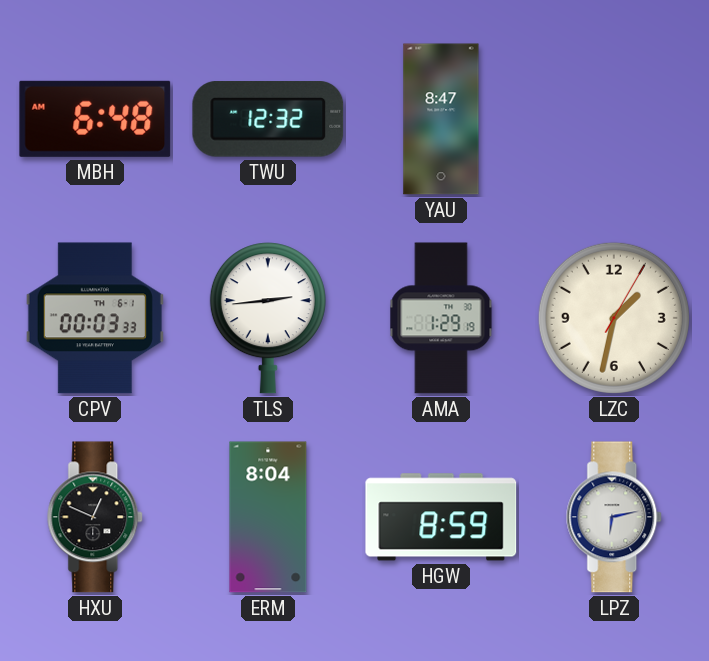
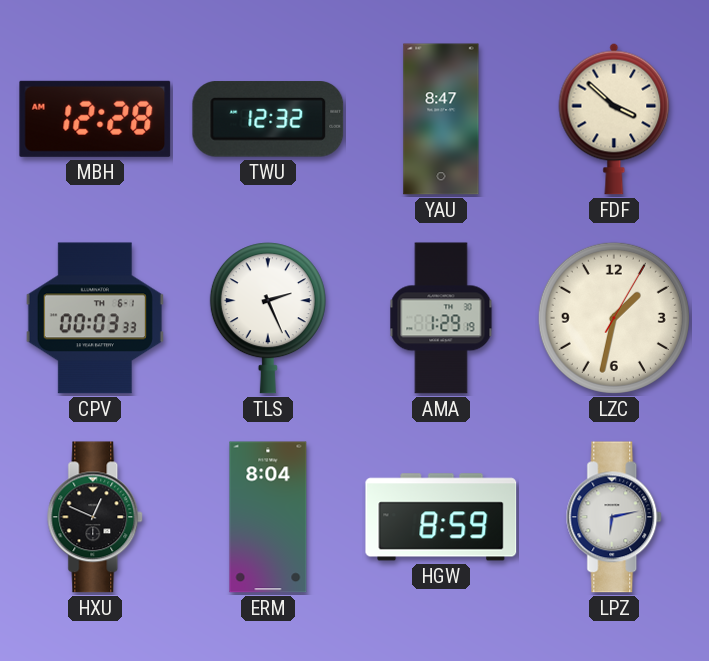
MBH: 6:48 -> 12:28 (95, 119)
FDF: none -> 3:52 (614, 119)
TLS: 2:44 -> 2:26 (268, 318)
